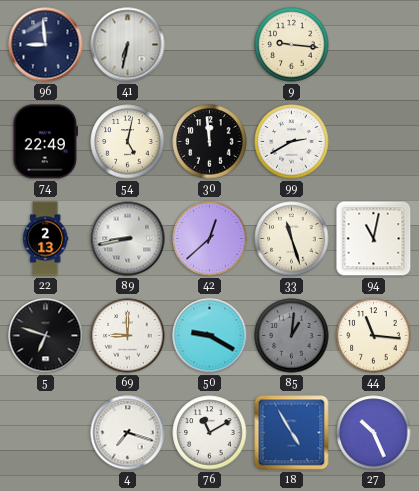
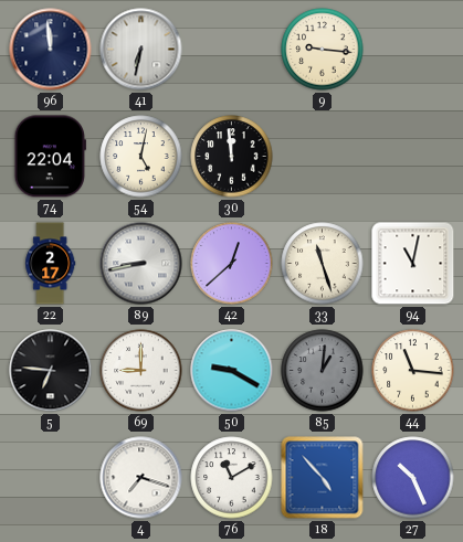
96: 8:59 -> 11:59 (51, 50)
74: 22:49 -> 22:04 (50, 157)
99: 2:40 -> none (292, 142)
22: 2:13 -> 2:17 (51, 264)
5: 6:48 -> 6:46 (51, 371)
18: 4:55 -> 4:53 (323, 478)
